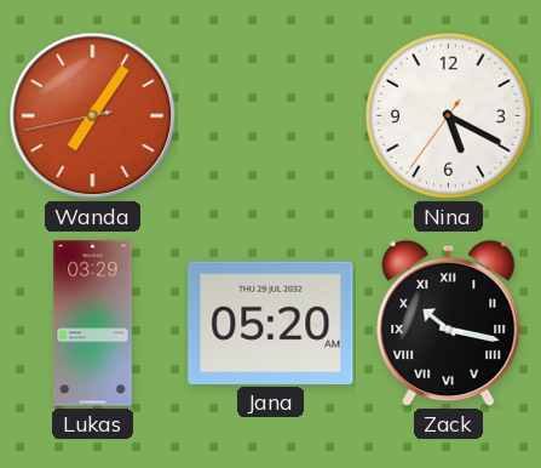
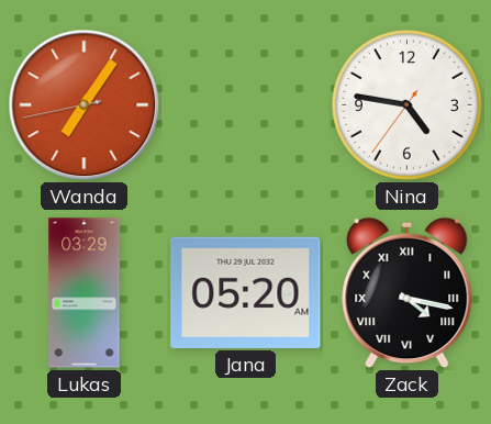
Nina: 5:19 -> 4:46 (408, 105)
Zack: 10:17 -> 4:17 (408, 293)
